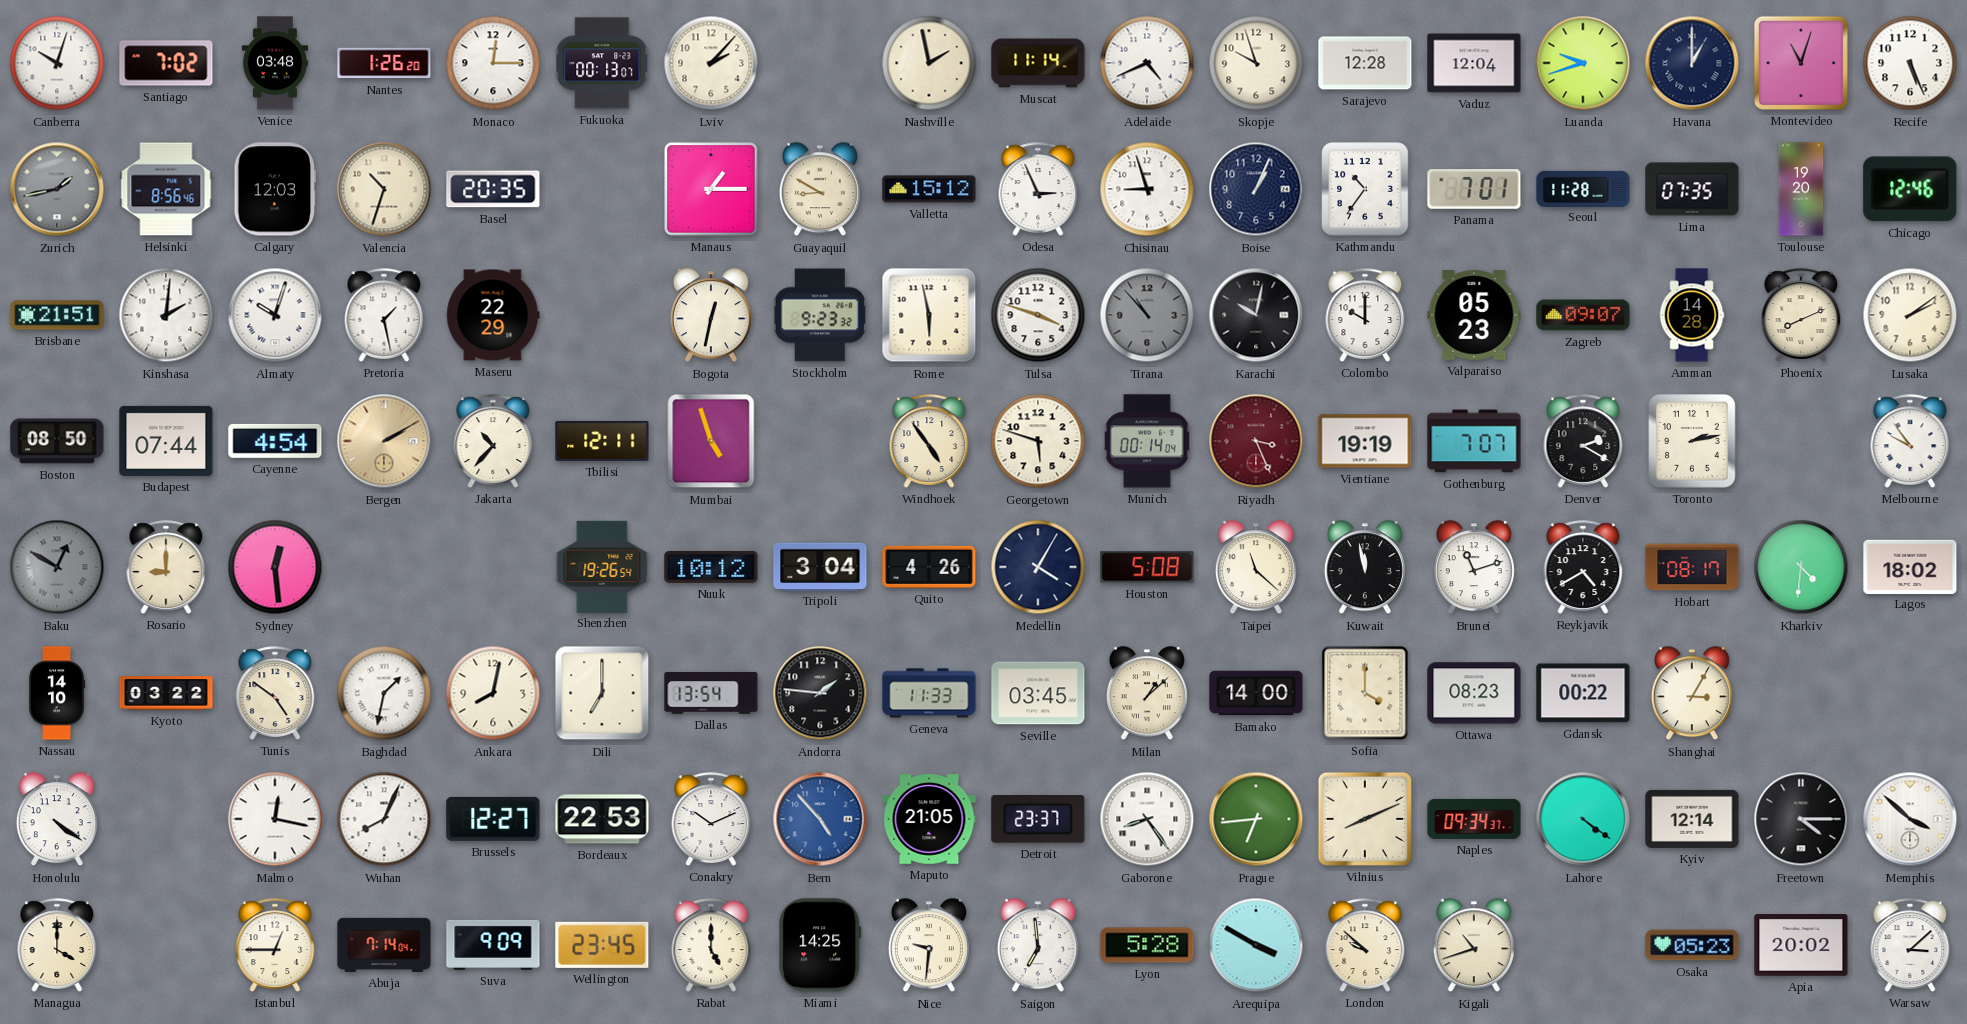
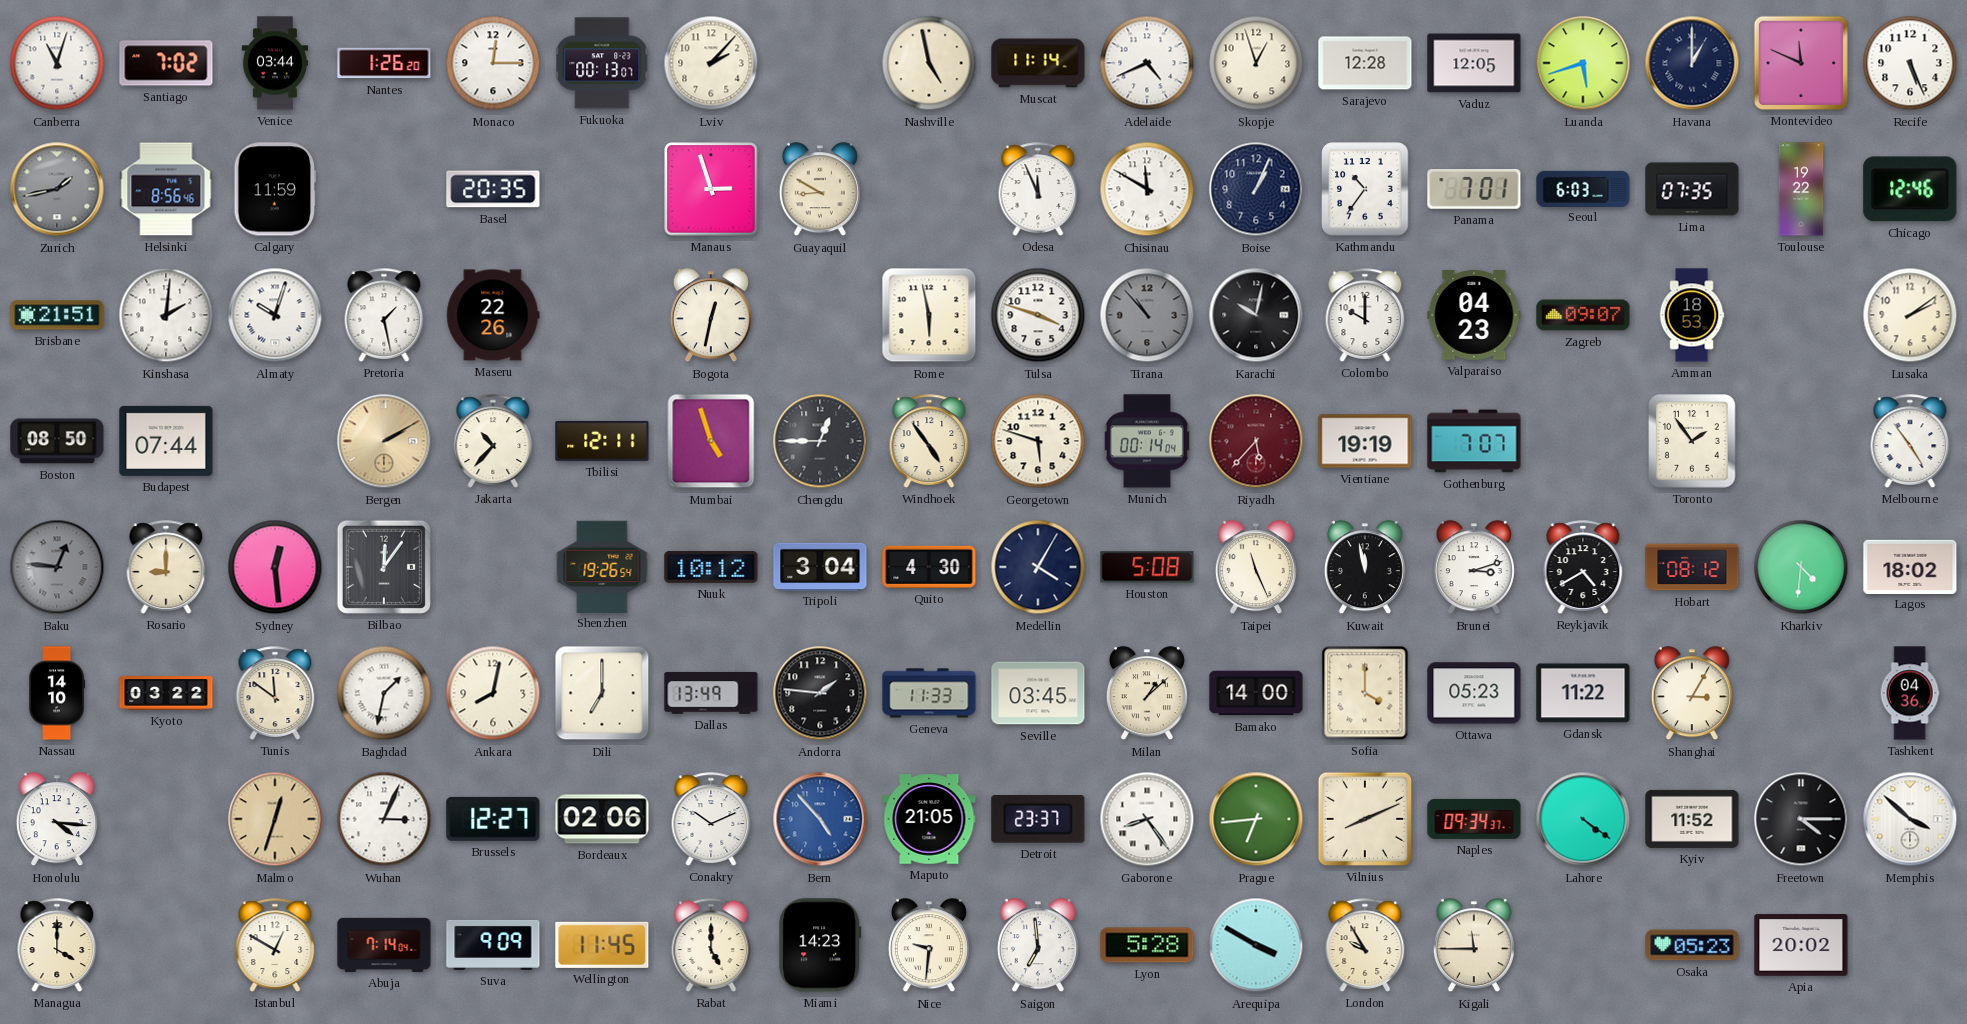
Canberra: 10:03 -> 11:03 (57, 63)
Venice: 03:48 -> 03:44 (275, 63)
Nashville: 1:58 -> 4:58 (929, 63)
Skopje: 9:57 -> 12:57 (1256, 63)
Vaduz: 12:04 -> 12:05 (1474, 63)
Luanda: 9:42 -> 5:42 (1583, 63)
Montevideo: 11:03 -> 11:49 (1801, 63)
Calgary: 12:03 -> 11:59 (275, 189)
Valencia: 10:33 -> none (384, 189)
Manaus: 1:15 -> 2:57 (711, 189)
Valletta: 15:12 -> none (929, 189)
Odesa: 2:56 -> 11:56 (1038, 189)
Chisinau: 8:57 -> 11:50 (1147, 189)
Seoul: 11:28 -> 6:03 (1583, 188)
Toulouse: 19:20 -> 19:22 (1801, 189)
Maseru: 22:29 -> 22:26 (493, 315)
Stockholm: 9:23 -> none (820, 315)
Valparaiso: 05:23 -> 04:23 (1474, 315)
Amman: 14:28 -> 18:53 (1692, 315)
Phoenix: 8:11 -> none (1801, 315)
Cayenne: 4:54 -> none (275, 441)
Chengdu: none -> 12:45 (820, 441)
Riyadh: 3:26 -> 5:37 (1256, 441)
Denver: 2:20 -> none (1583, 441)
Toronto: 2:13 -> 1:54 (1692, 441)
Melbourne: 9:54 -> 4:54 (1910, 441)
Baku: 12:50 -> 12:46 (57, 567)
Bilbao: none -> 12:06 (384, 567)
Quito: 4:26 -> 4:30 (929, 567)
Taipei: 11:22 -> 11:26 (1256, 568)
Brunei: 11:12 -> 3:12 (1474, 568)
Hobart: 08:17 -> 08:12 (1692, 567)
Tunis: 4:51 -> 11:51 (275, 693)
Dallas: 13:54 -> 13:49 (711, 693)
Ottawa: 08:23 -> 05:23 (1474, 693)
Gdansk: 00:22 -> 11:22 (1583, 693)
Tashkent: none -> 04:36 (1910, 693)
Honolulu: 4:21 -> 4:16 (57, 820)
Malmo: 12:17 -> 12:33 (275, 819)
Malmo dial: white -> champagne (275, 819)
Wuhan: 8:04 -> 3:04 (384, 819)
Bordeaux: 22:53 -> 02:06 (602, 819)
Kyiv: 12:14 -> 11:52 (1692, 819)
Istanbul: 12:45 -> 12:50 (275, 945)
Wellington: 23:45 -> 11:45 (602, 945)
Miami: 14:25 -> 14:23 (820, 945)
London: 9:52 -> 9:55 (1365, 945)
Kigali: 10:42 -> 11:45 (1474, 946)
Warsaw: 3:08 -> none (1910, 945)
